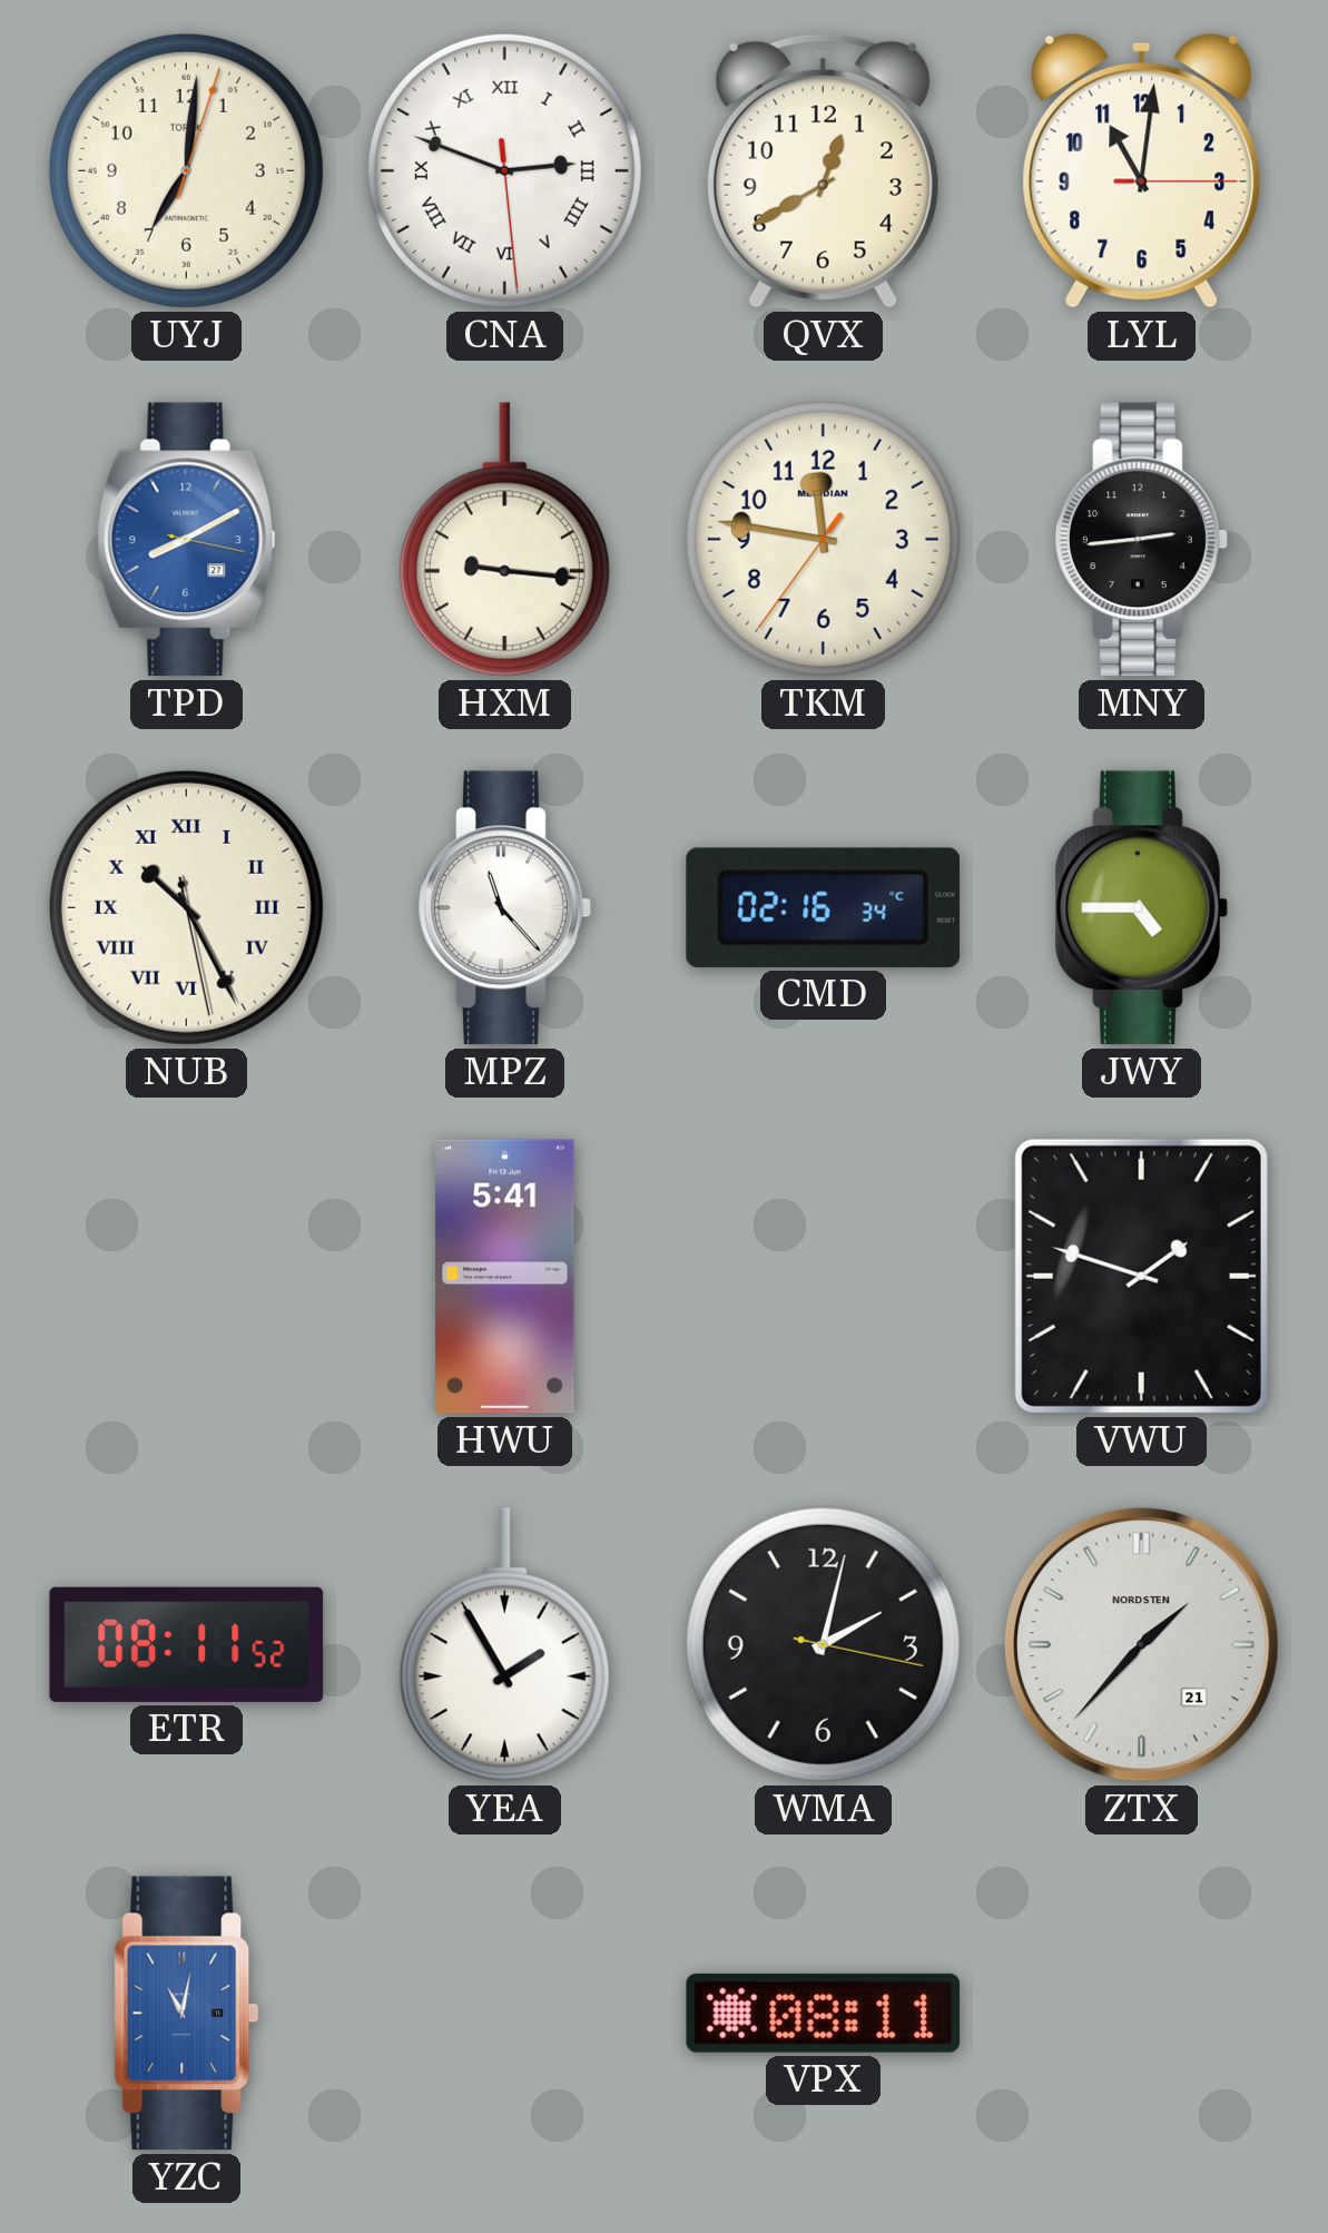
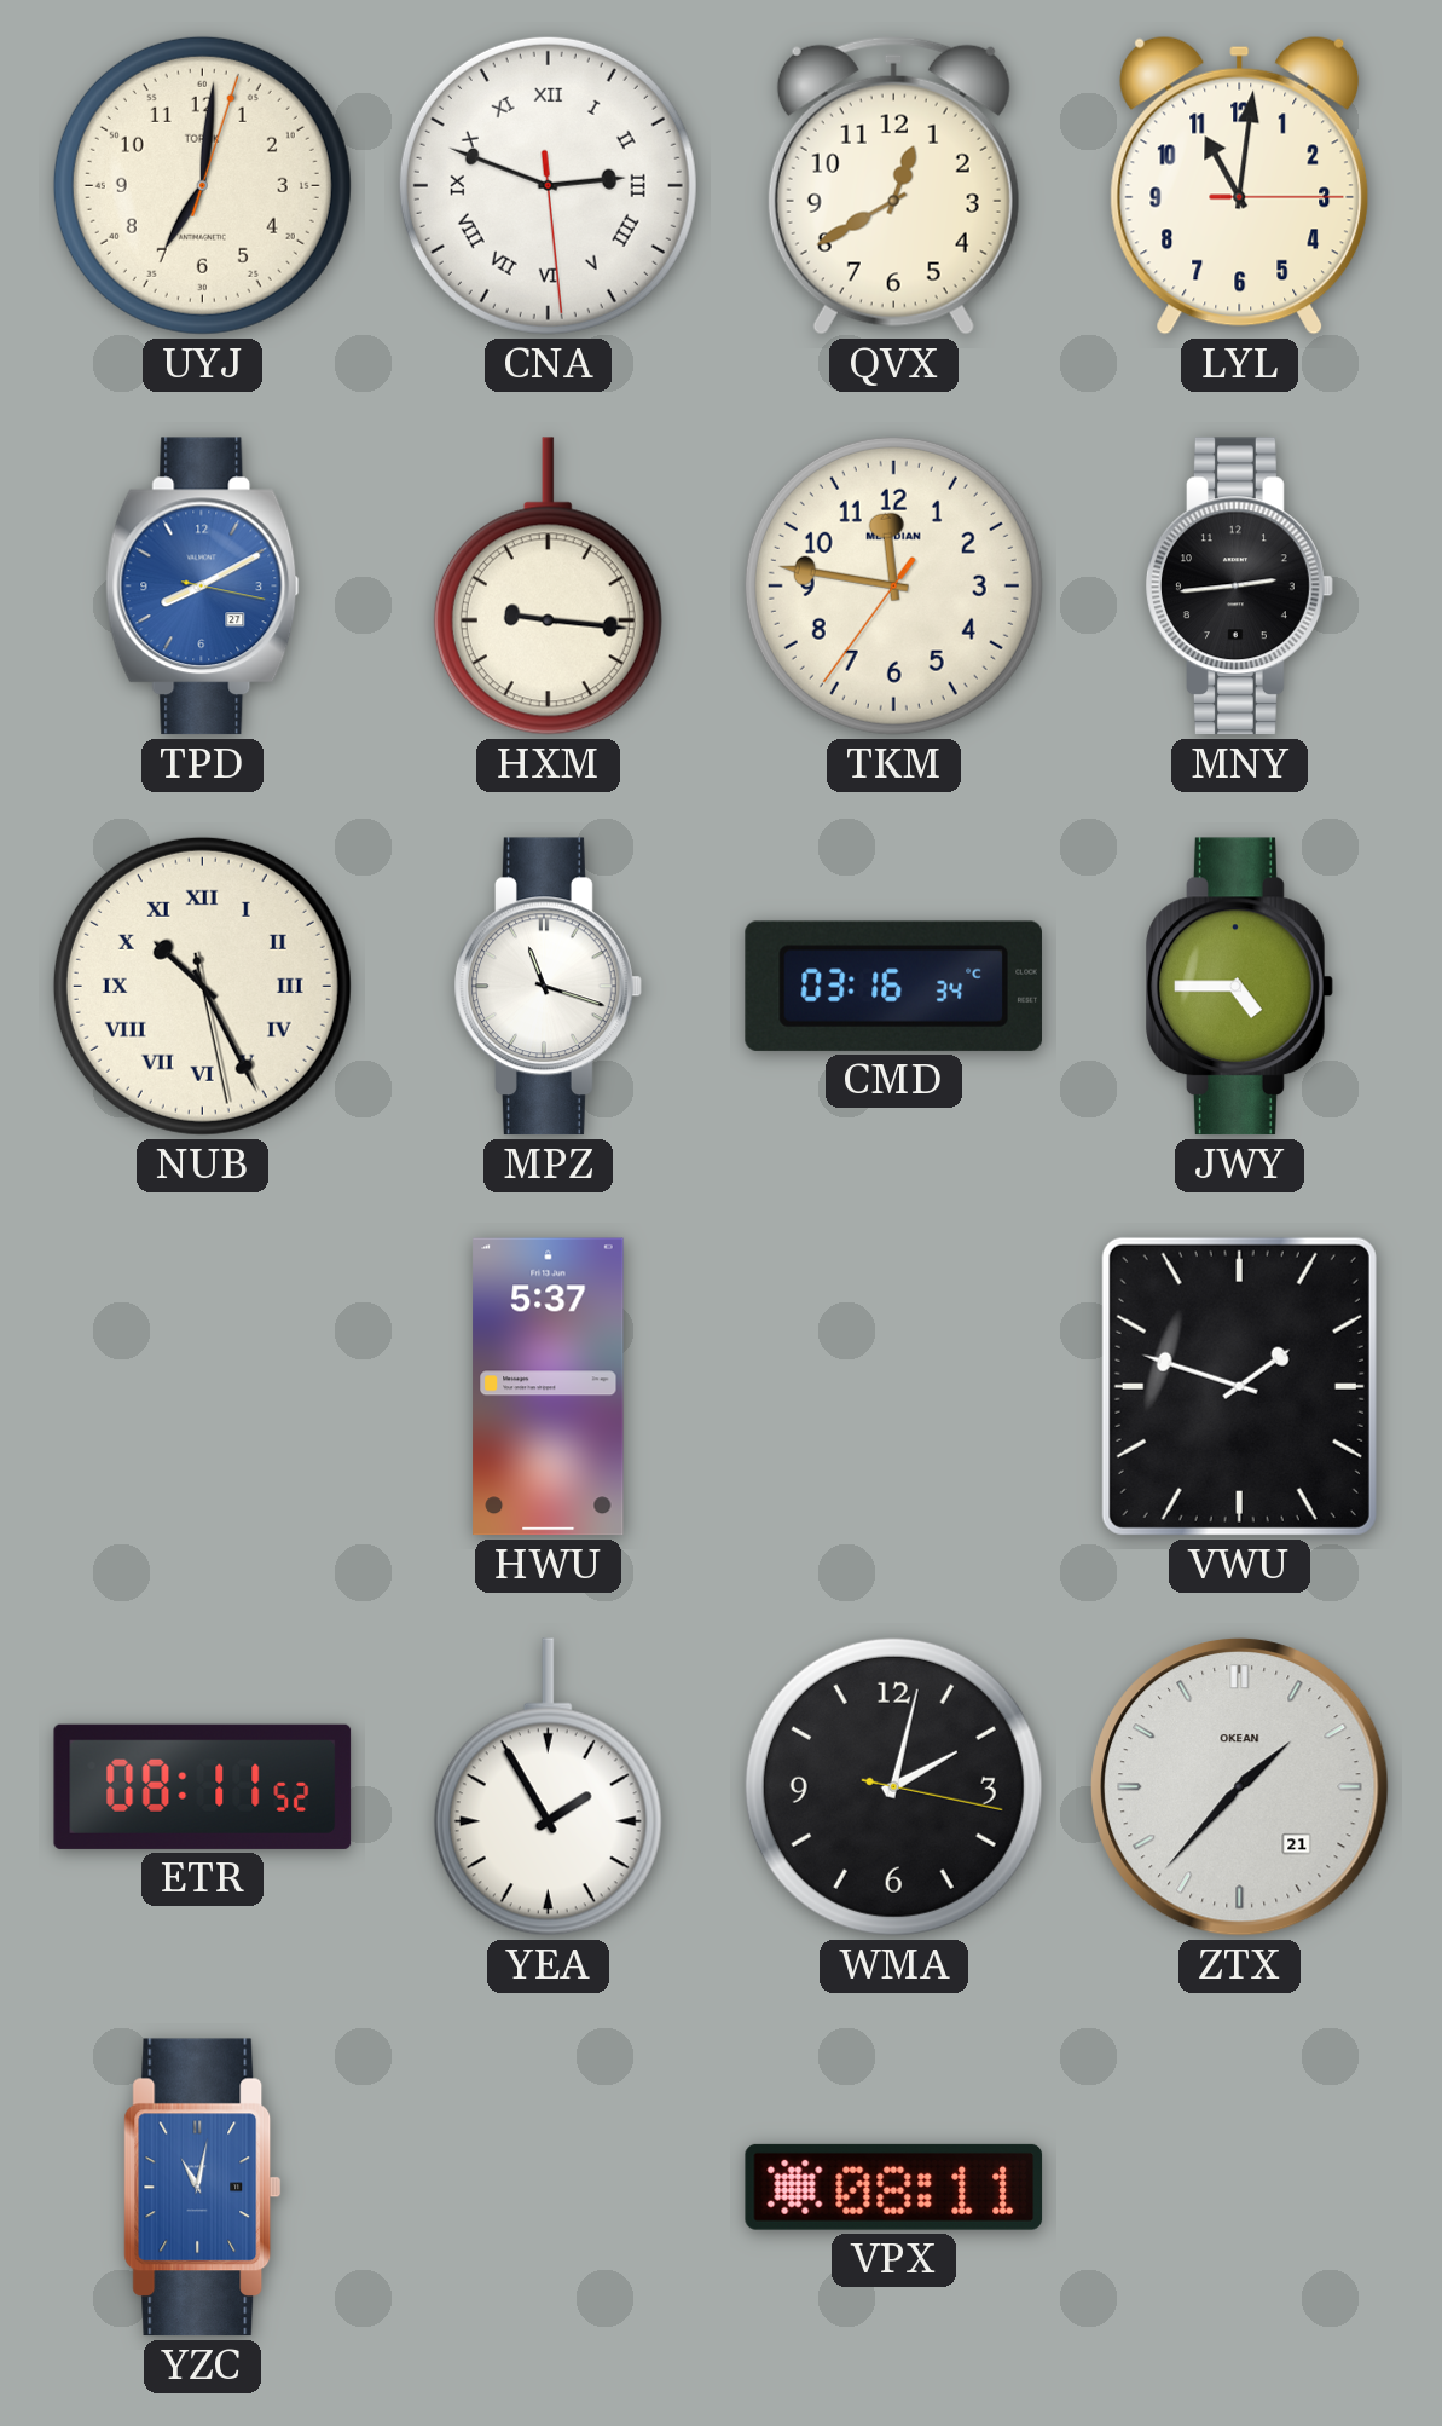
MPZ: 11:23 -> 11:18 (549, 987)
CMD: 02:16 -> 03:16 (893, 986)
HWU: 5:41 -> 5:37 (549, 1387)
ZTX brand: NORDSTEN -> OKEAN (1240, 1787)
